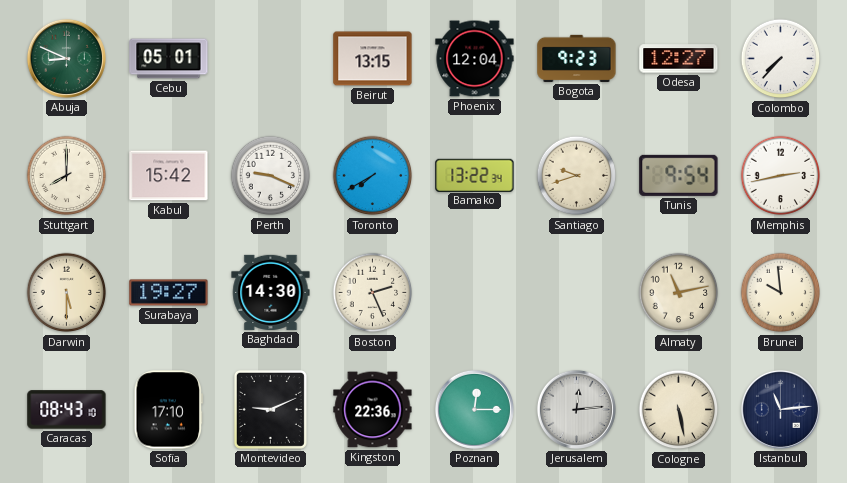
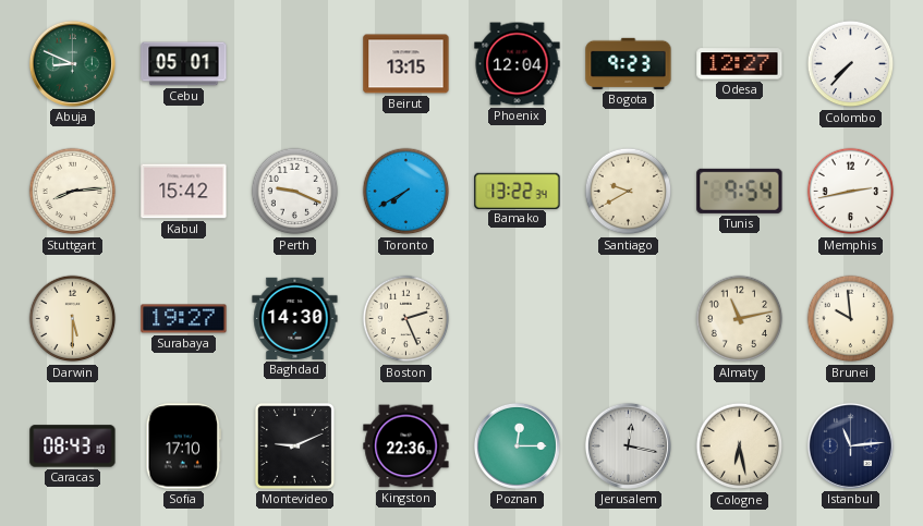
Stuttgart: 8:00 -> 8:14 (73, 192)
Santiago: 9:42 -> 9:40 (629, 192)
Jerusalem: 12:14 -> 12:17 (628, 445)
Cologne: 5:28 -> 6:28 (740, 447)
